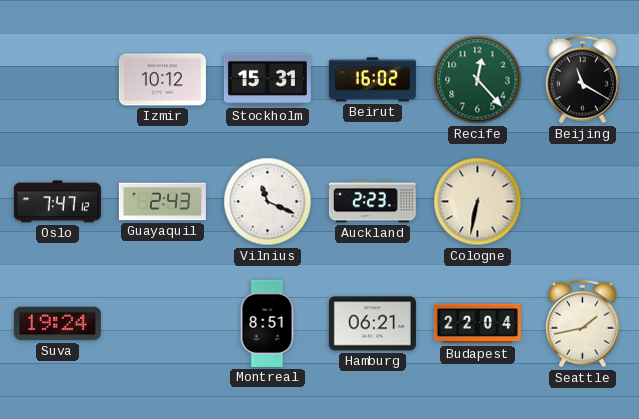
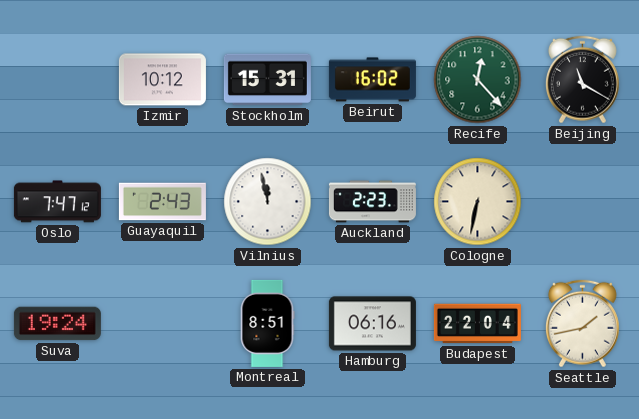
Vilnius: 11:19 -> 11:58 (268, 202)
Hamburg: 06:21 -> 06:16 (372, 324)
